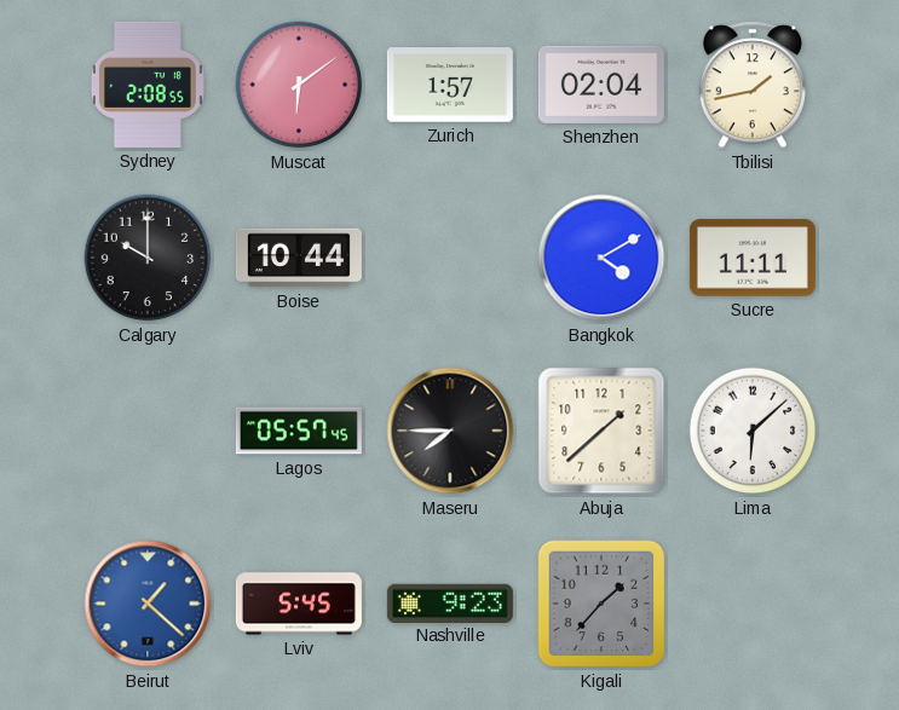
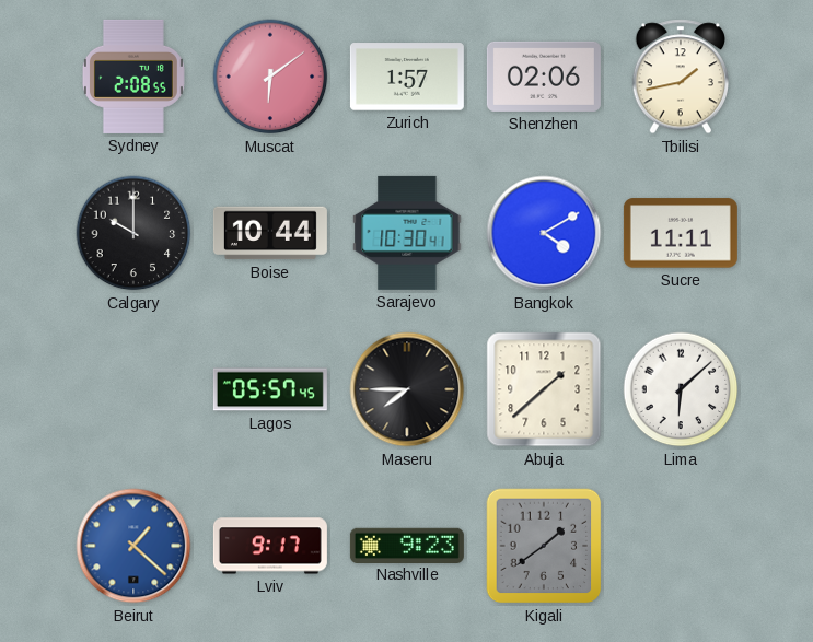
Shenzhen: 02:04 -> 02:06 (544, 77)
Sarajevo: none -> 10:30 (407, 233)
Lviv: 5:45 -> 9:17 (270, 546)
Kigali: 1:37 -> 1:39 (544, 546)
